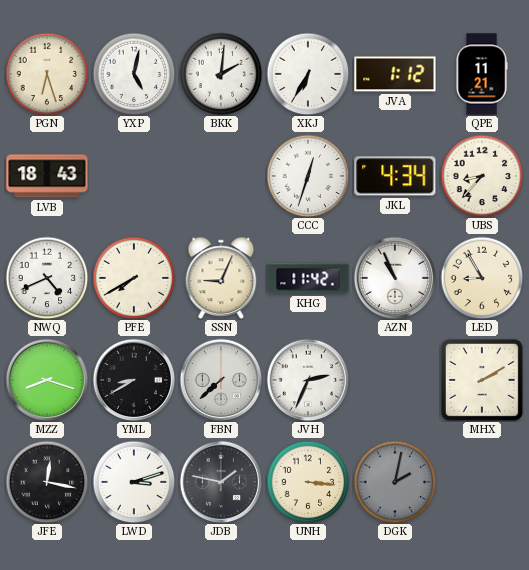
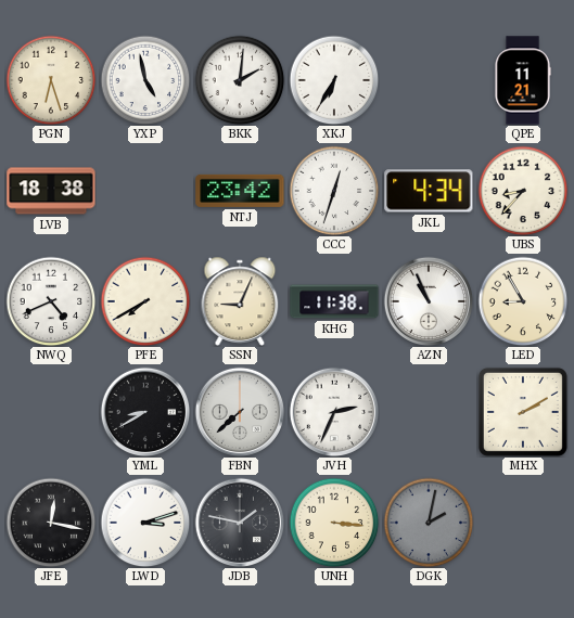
YXP: 5:02 -> 4:58 (145, 80)
JVA: 1:12 -> none (395, 74)
LVB: 18:43 -> 18:38 (51, 191)
NTJ: none -> 23:42 (240, 191)
KHG: 11:42 -> 11:38 (334, 301)
MZZ: 8:18 -> none (47, 380)
